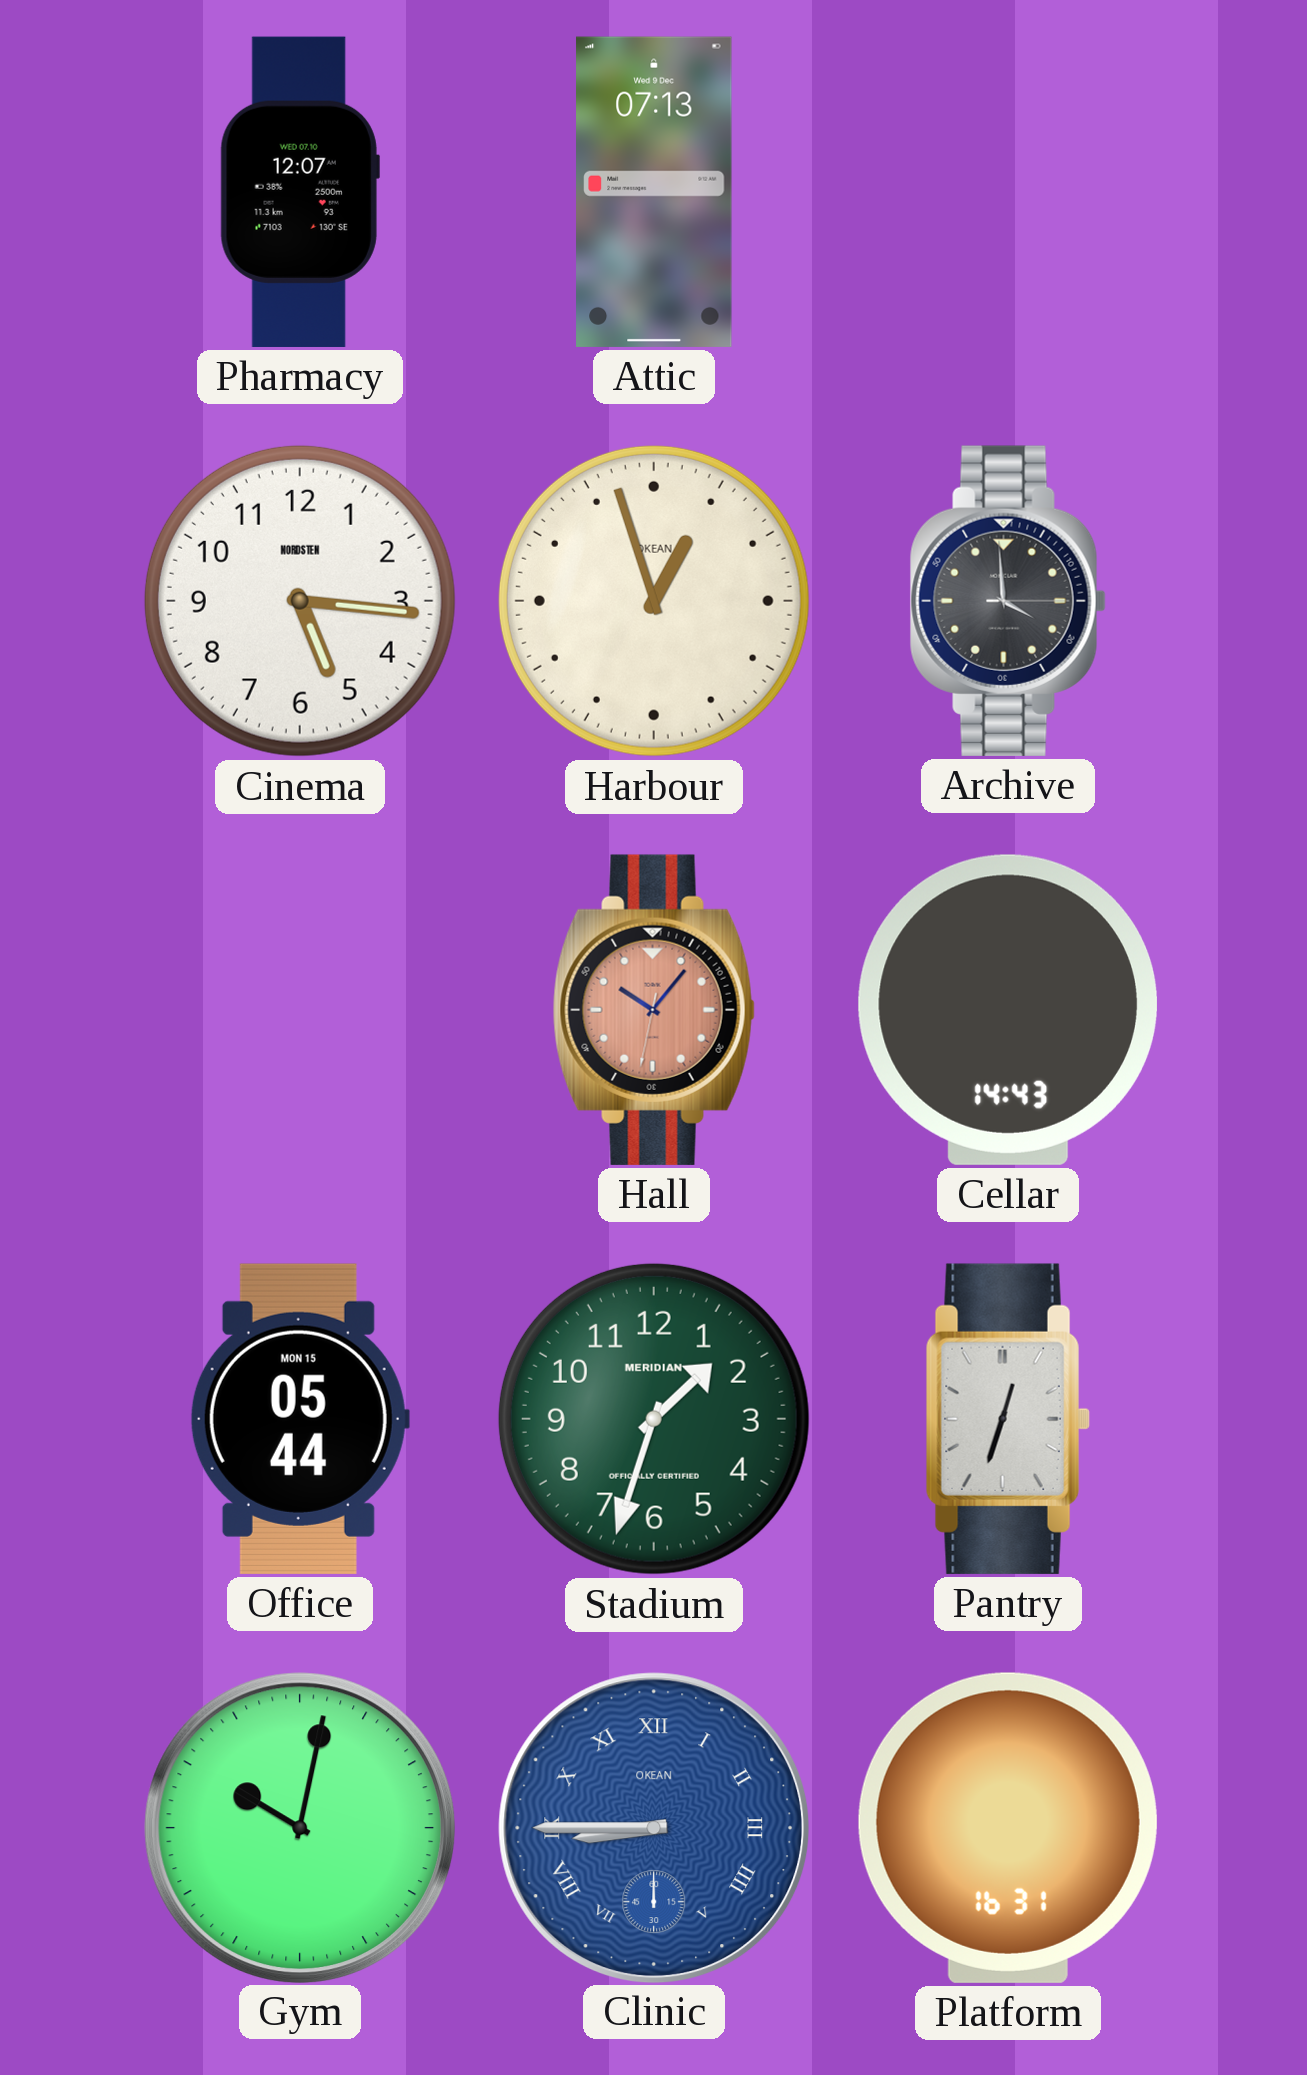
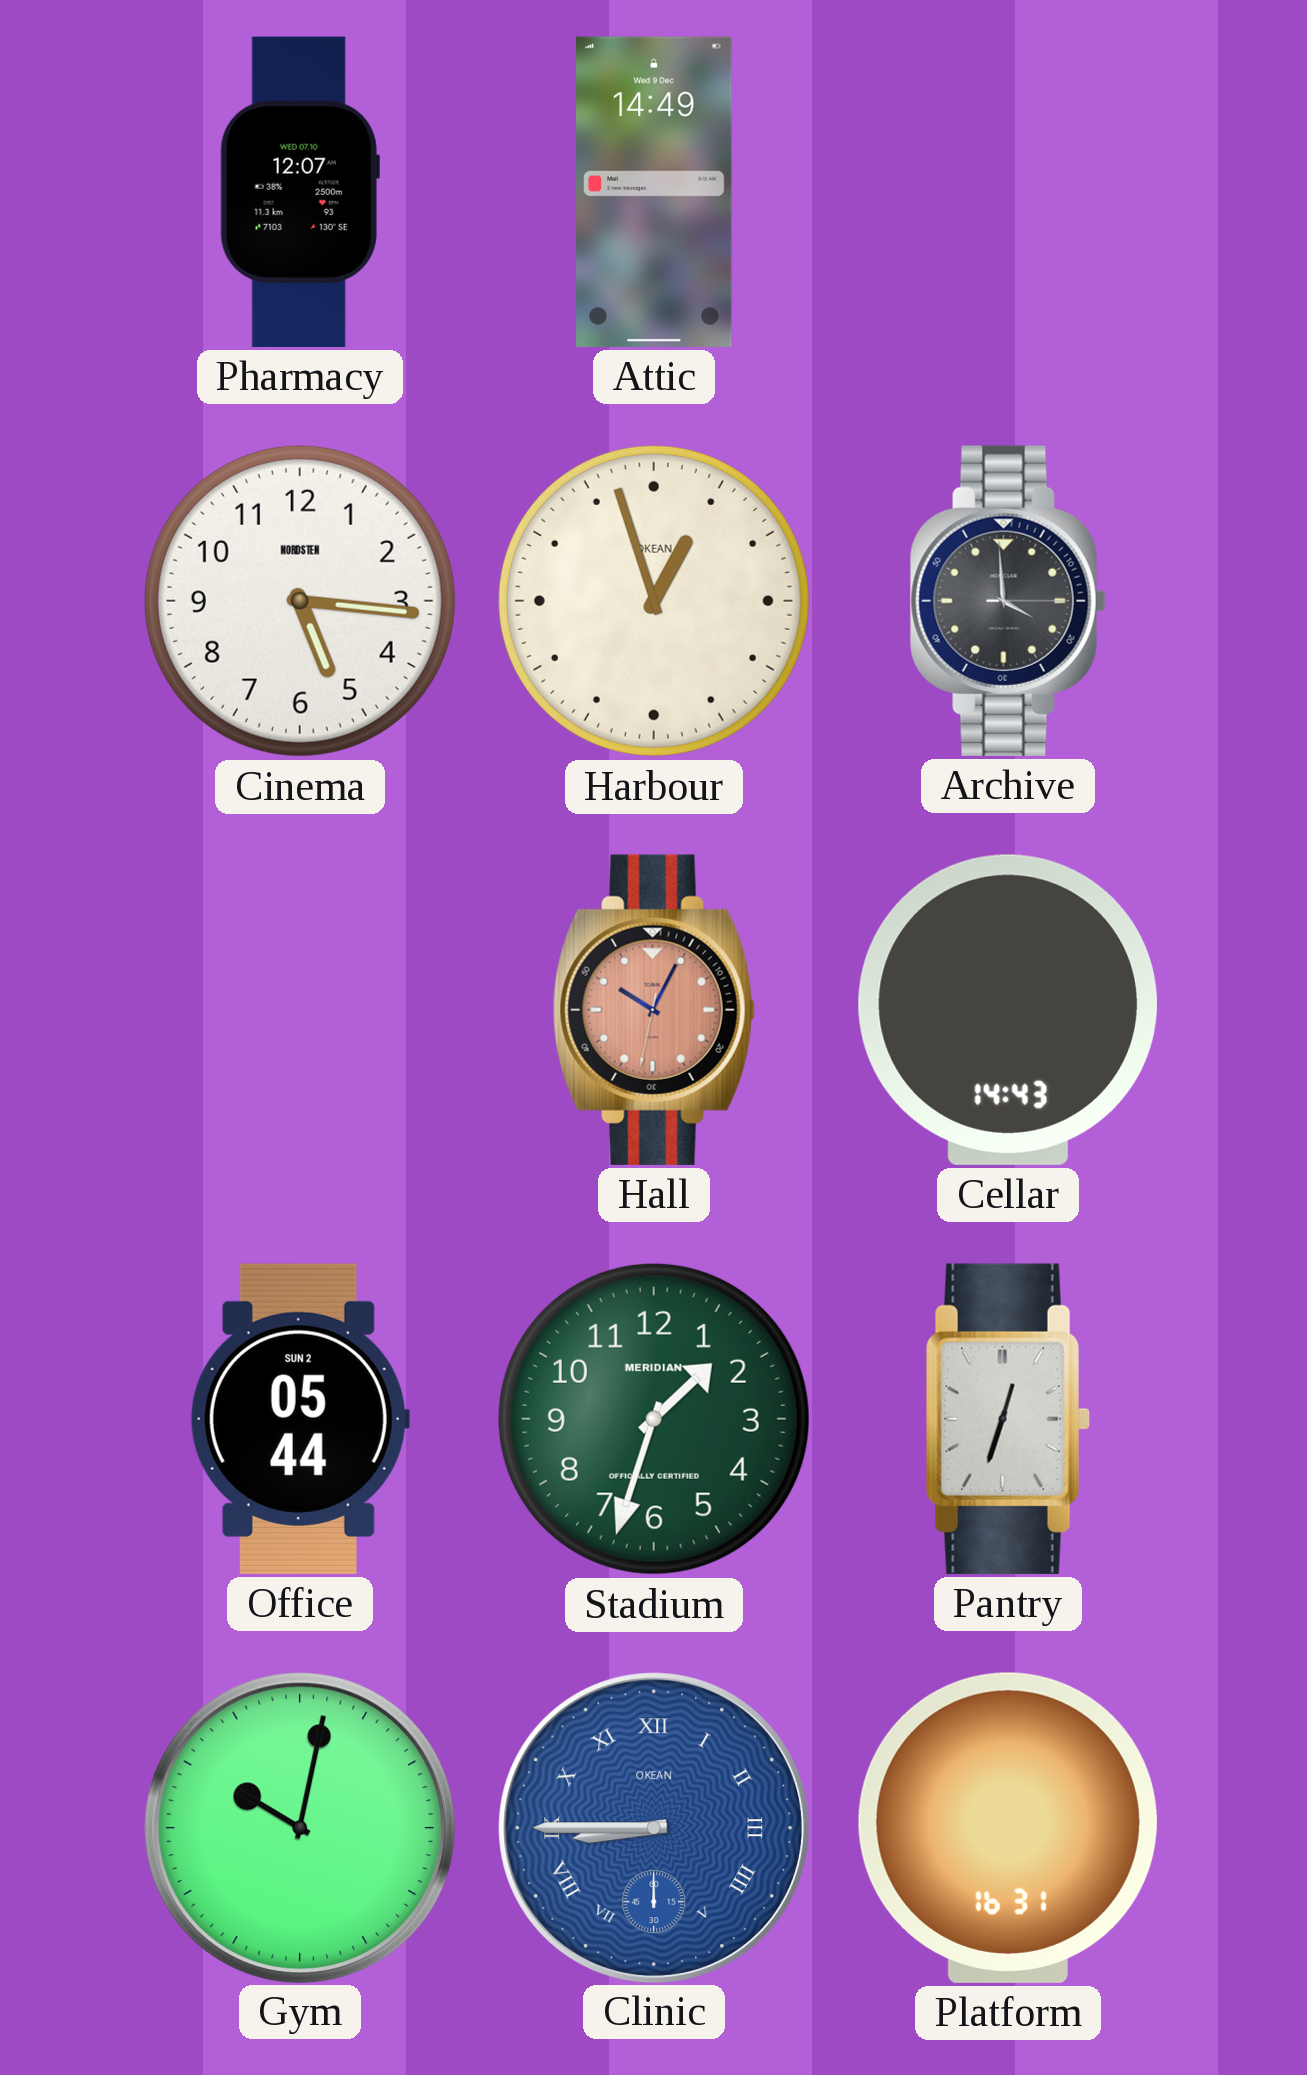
Attic: 07:13 -> 14:49 (654, 192)
Hall: 10:06 -> 10:04 (654, 1010)
Office date: MON 15 -> SUN 2 (300, 1419)
